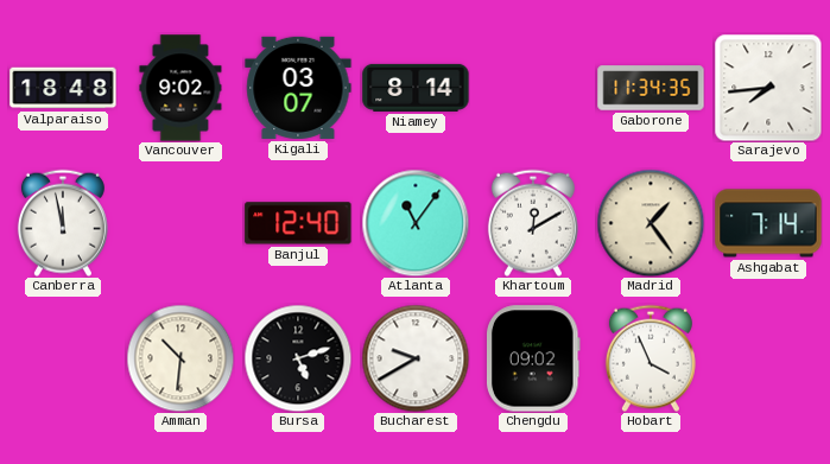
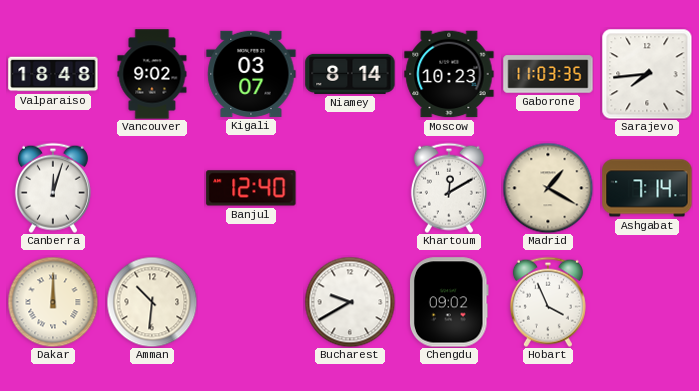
Moscow: none -> 10:23 (449, 74)
Gaborone: 11:34 -> 11:03 (548, 74)
Canberra: 11:58 -> 12:03 (53, 188)
Atlanta: 11:06 -> none (416, 223)
Madrid: 1:24 -> 1:20 (548, 188)
Dakar: none -> 12:00 (53, 302)
Bursa: 5:12 -> none (298, 358)
